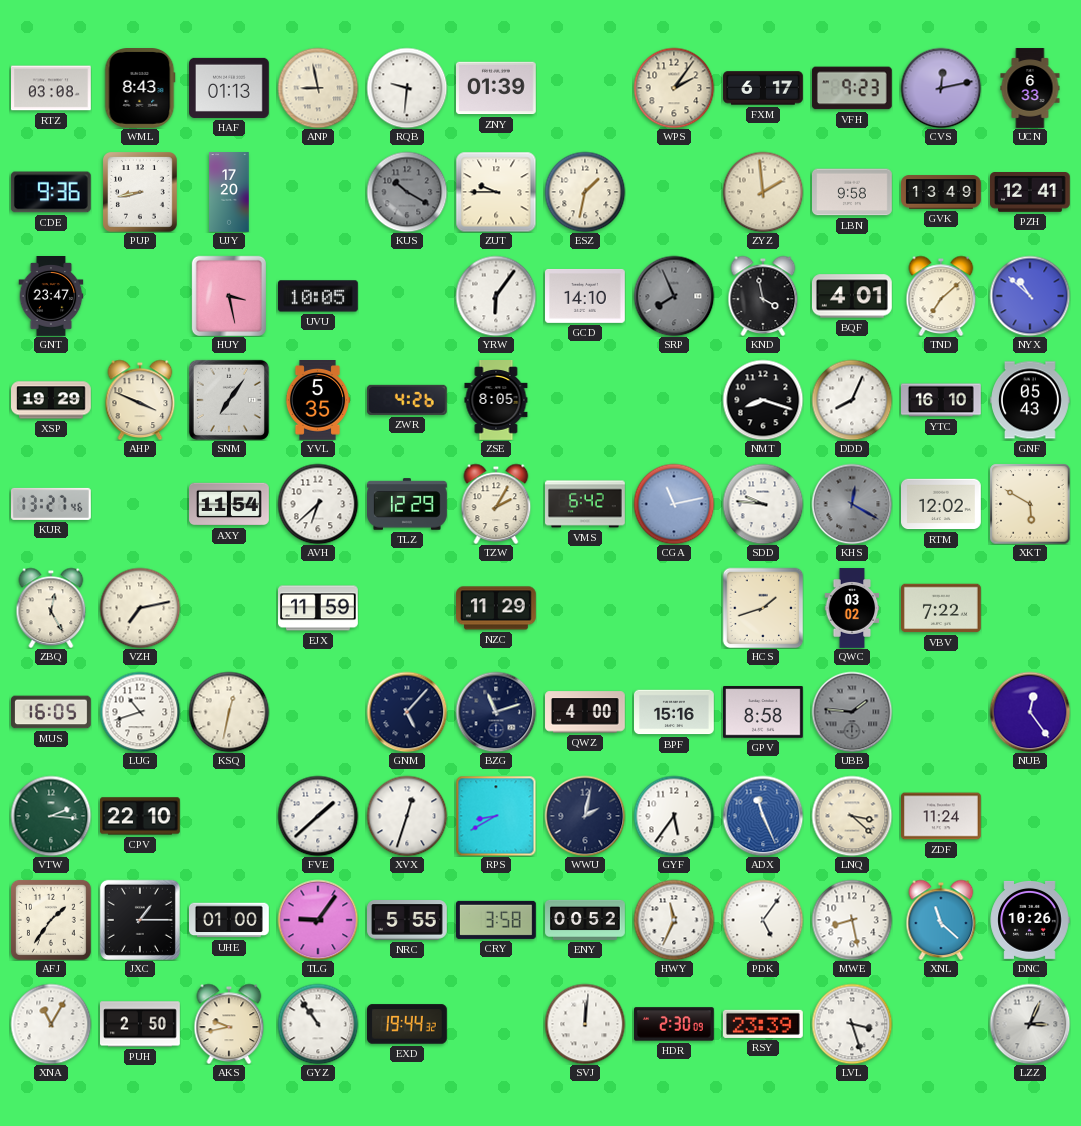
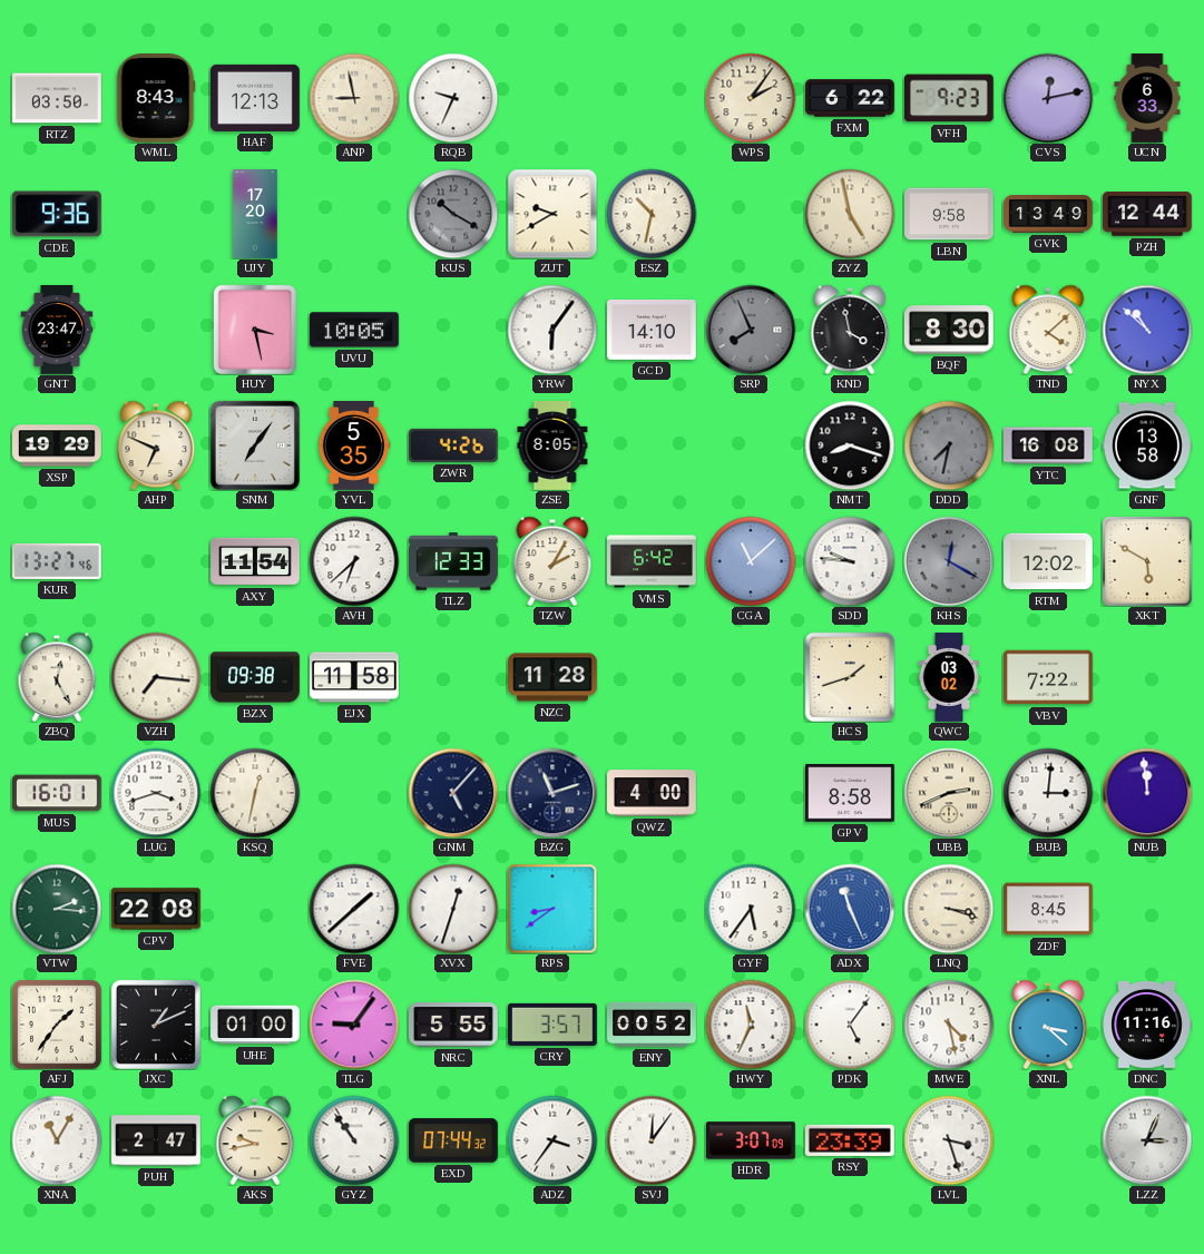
RTZ: 03:08 -> 03:50 (58, 98)
HAF: 01:13 -> 12:13 (256, 98)
RQB: 9:31 -> 9:34 (453, 98)
ZNY: 01:39 -> none (497, 88)
FXM: 6:17 -> 6:22 (850, 98)
PUP: 8:43 -> none (141, 192)
ZUT: 9:45 -> 9:40 (552, 214)
ESZ: 1:32 -> 10:32 (652, 214)
ZYZ: 1:59 -> 4:58 (850, 214)
PZH: 12:41 -> 12:44 (1148, 215)
BQF: 4:01 -> 8:30 (949, 330)
TND: 7:08 -> 4:08 (1048, 330)
AHP: 3:49 -> 6:49 (156, 445)
DDD: 8:04 -> 7:32 (949, 445)
DDD dial: white -> grey (949, 445)
YTC: 16:10 -> 16:08 (1049, 445)
GNF: 05:43 -> 13:58 (1148, 445)
TLZ: 12:29 -> 12:33 (454, 561)
CGA: 11:13 -> 11:08 (751, 561)
VZH: 7:13 -> 7:16 (156, 677)
BZX: none -> 09:38 (256, 677)
EJX: 11:59 -> 11:58 (355, 677)
NZC: 11:29 -> 11:28 (554, 677)
MUS: 16:05 -> 16:01 (58, 793)
LUG: 10:42 -> 3:42 (156, 793)
BPF: 15:16 -> none (675, 712)
UBB: 1:46 -> 2:41 (949, 793)
UBB dial: grey -> cream (949, 793)
BUB: none -> 3:01 (1048, 793)
NUB: 12:24 -> 11:59 (1147, 793)
CPV: 22:10 -> 22:08 (157, 909)
RPS: 8:40 -> 8:39 (552, 909)
WWU: 2:02 -> none (585, 816)
LNQ: 3:22 -> 3:18 (949, 909)
ZDF: 11:24 -> 8:45 (1049, 909)
JXC: 1:15 -> 1:11 (156, 1025)
CRY: 3:58 -> 3:57 (554, 1025)
MWE: 8:28 -> 4:28 (949, 1025)
XNL: 11:22 -> 3:22 (1048, 1025)
DNC: 10:26 -> 11:16 (1147, 1025)
PUH: 2:50 -> 2:47 (157, 1140)
EXD: 19:44 -> 07:44 (454, 1140)
ADZ: none -> 3:36 (552, 1140)
SVJ: 12:01 -> 12:06 (652, 1140)
HDR: 2:30 -> 3:07 (752, 1140)
